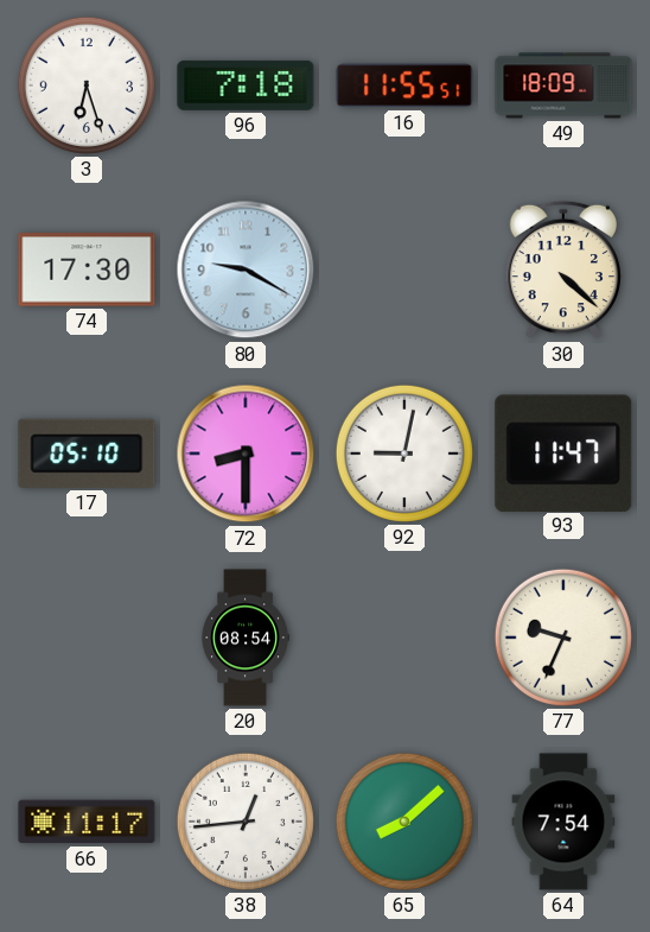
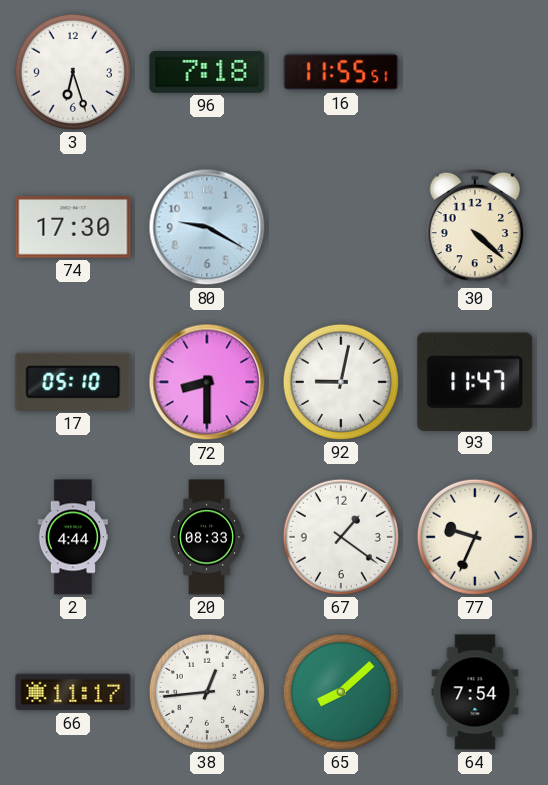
49: 18:09 -> none (563, 85)
2: none -> 4:44 (73, 537)
20: 08:54 -> 08:33 (207, 537)
67: none -> 1:21 (341, 537)
